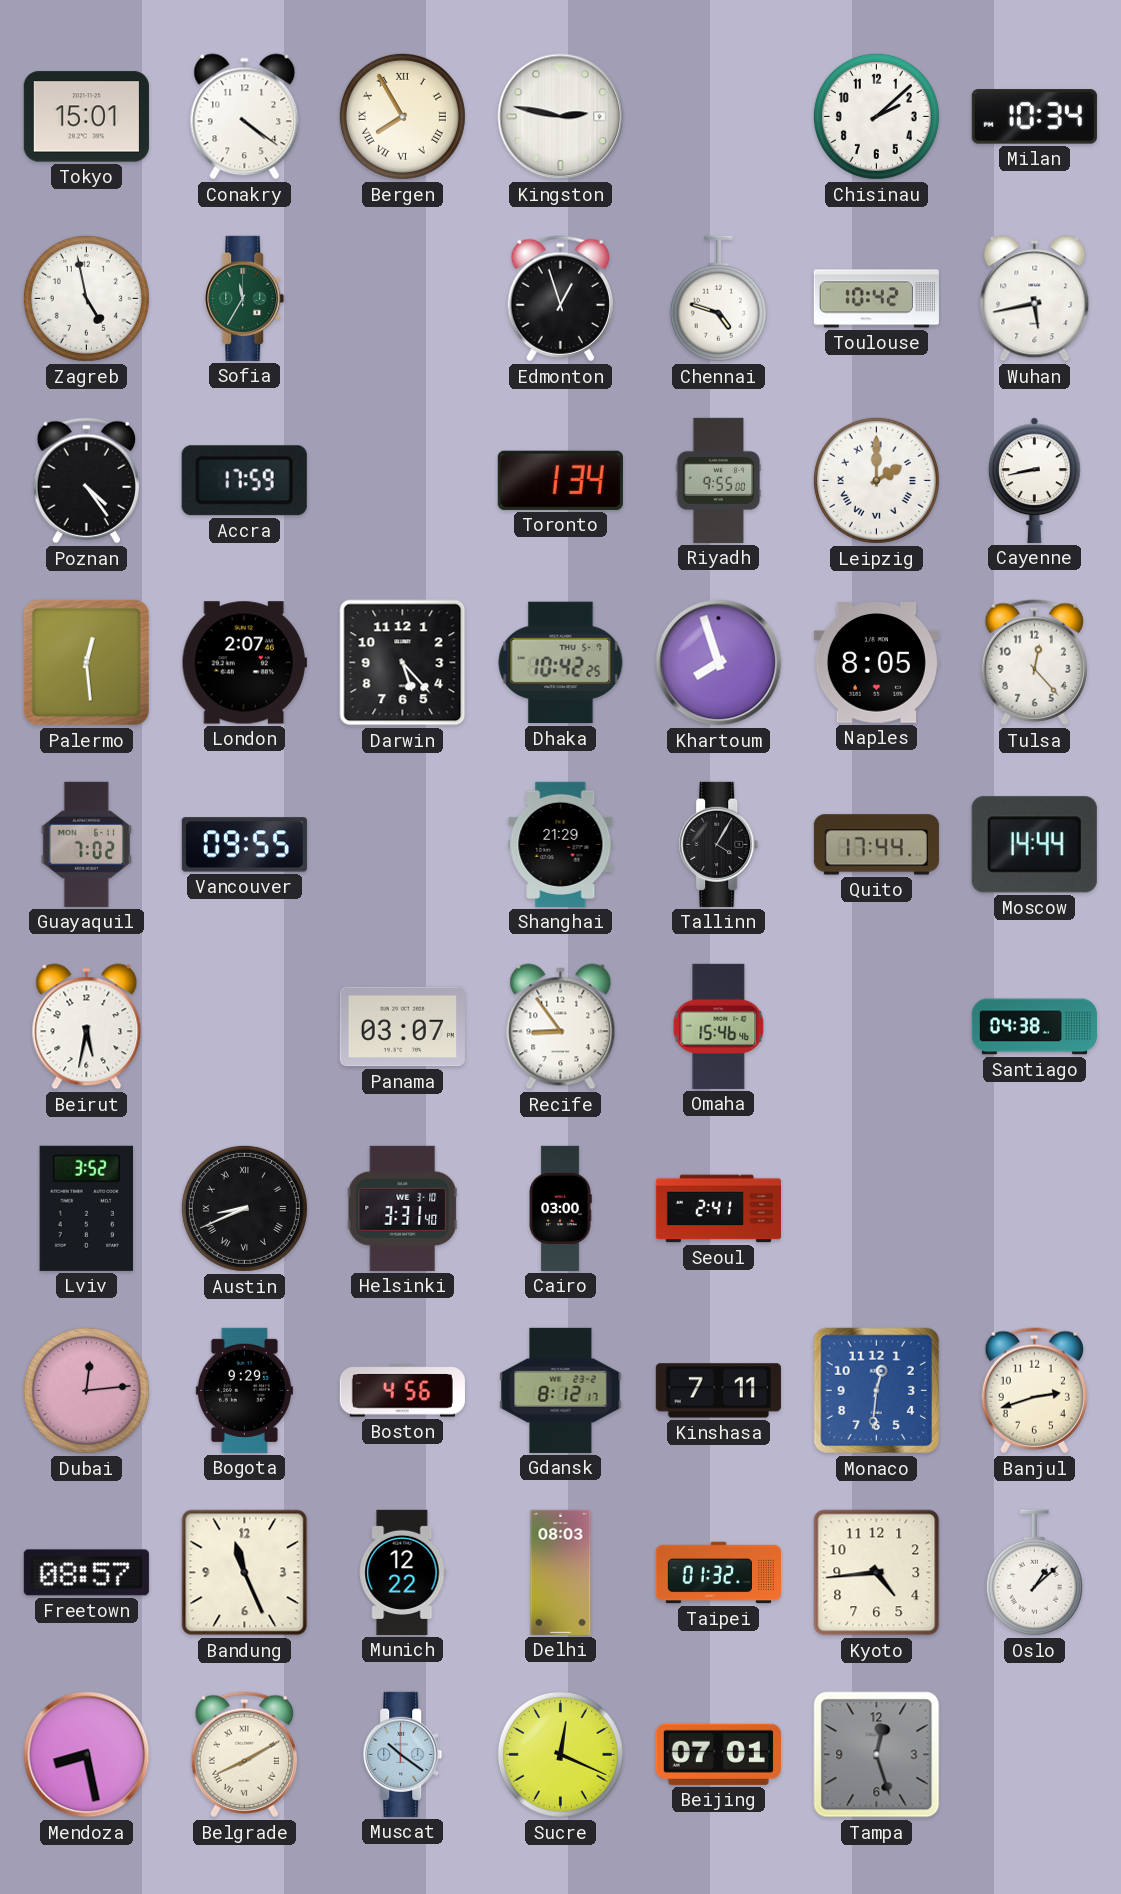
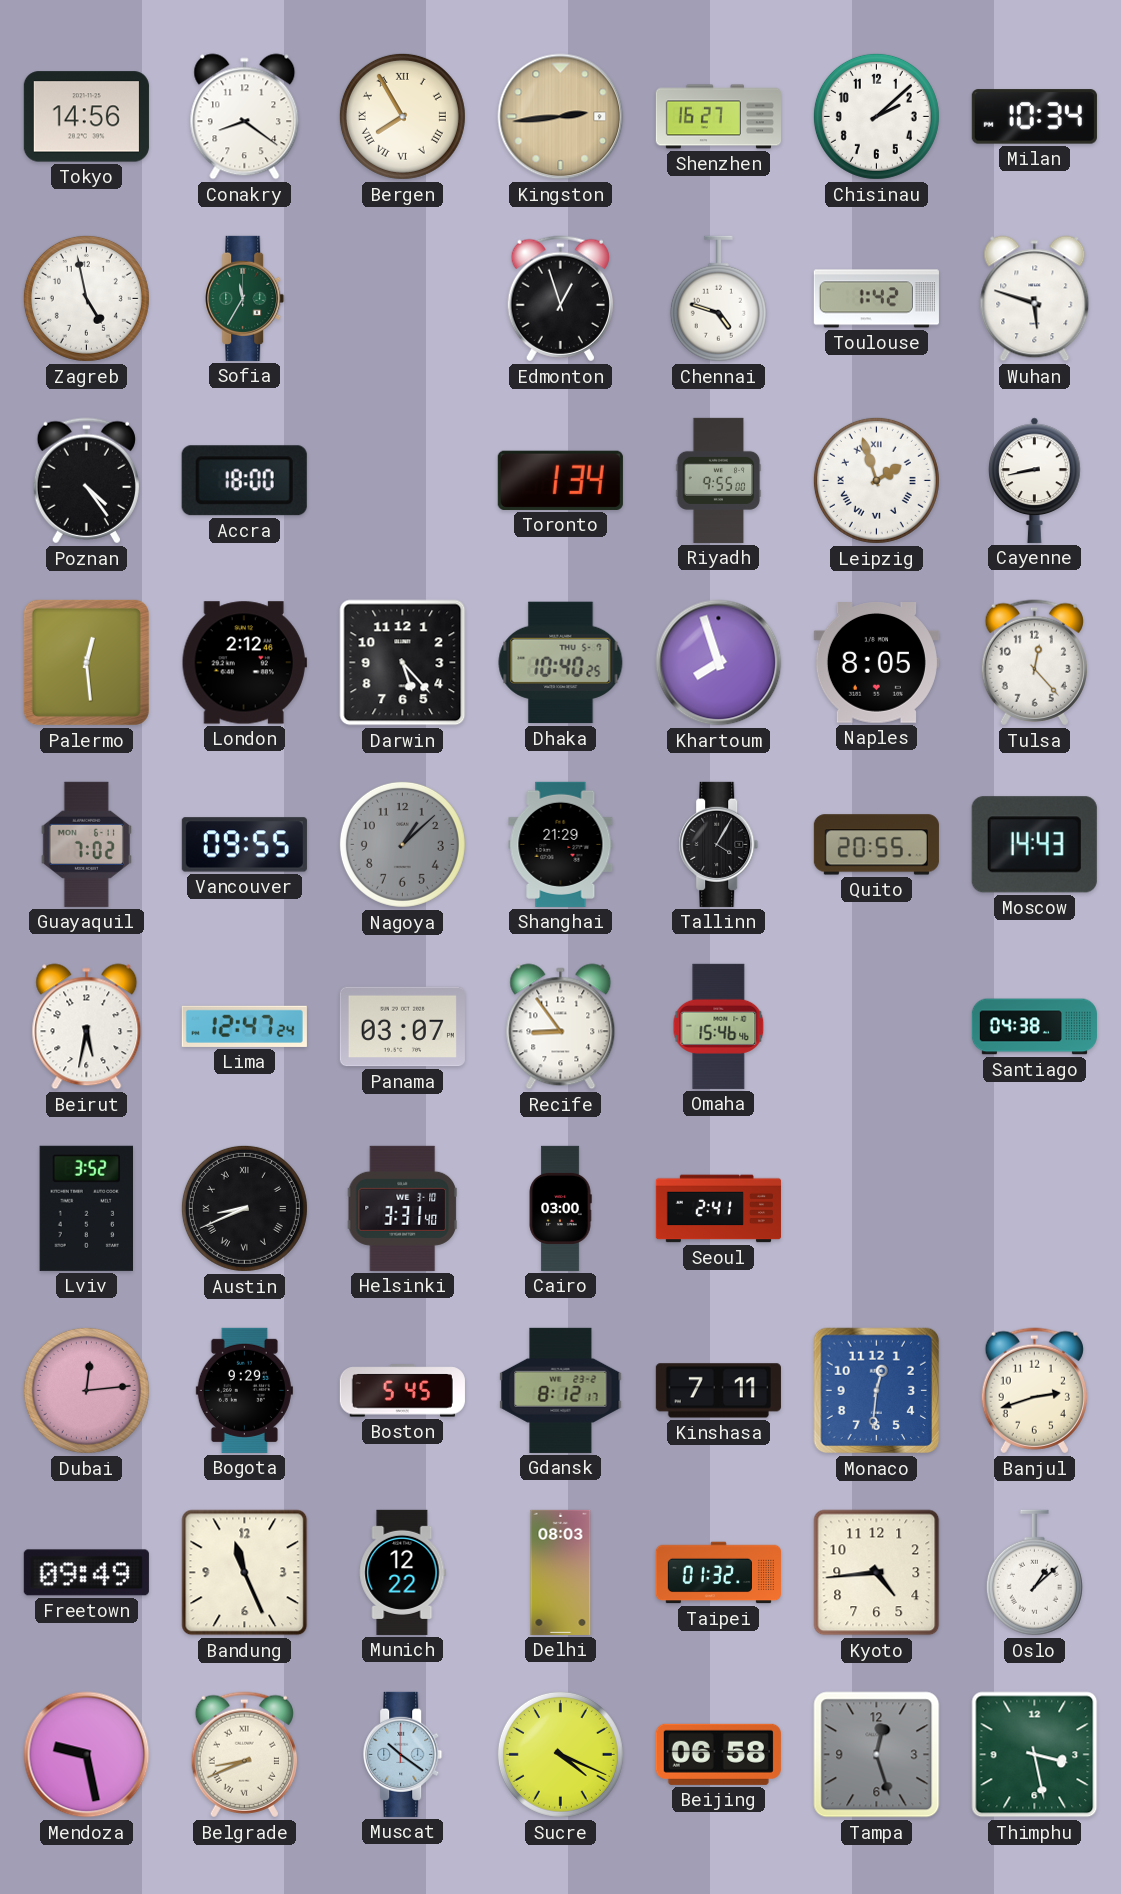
Tokyo: 15:01 -> 14:56 (86, 117)
Conakry: 4:21 -> 8:21 (245, 117)
Kingston: 2:47 -> 2:44 (561, 117)
Kingston dial: white -> champagne (561, 117)
Shenzhen: none -> 16:27 (718, 117)
Toulouse: 10:42 -> 1:42 (876, 299)
Wuhan: 5:43 -> 5:48 (1035, 299)
Accra: 17:59 -> 18:00 (244, 481)
Leipzig: 2:00 -> 1:57 (876, 480)
London: 2:07 -> 2:12 (244, 663)
Dhaka: 10:42 -> 10:40 (561, 663)
Nagoya: none -> 1:08 (402, 844)
Quito: 17:44 -> 20:55 (876, 845)
Moscow: 14:44 -> 14:43 (1034, 845)
Lima: none -> 12:47 (244, 1026)
Boston: 4:56 -> 5:45 (402, 1391)
Freetown: 08:57 -> 09:49 (86, 1573)
Mendoza: 8:28 -> 9:28 (87, 1755)
Belgrade: 8:10 -> 8:41 (244, 1755)
Sucre: 12:19 -> 4:19 (560, 1754)
Beijing: 07:01 -> 06:58 (718, 1754)
Thimphu: none -> 3:28 (1035, 1755)
